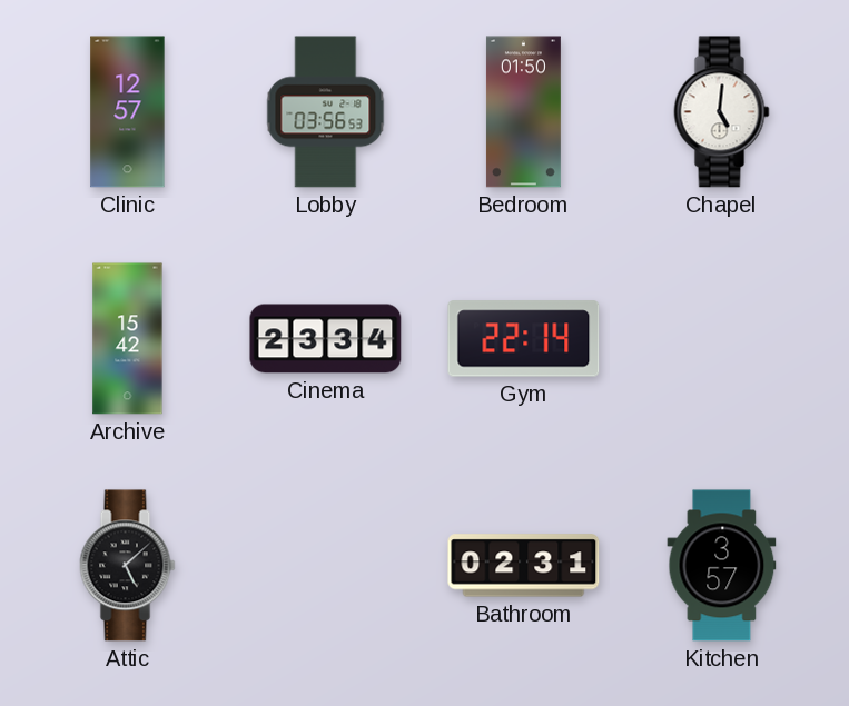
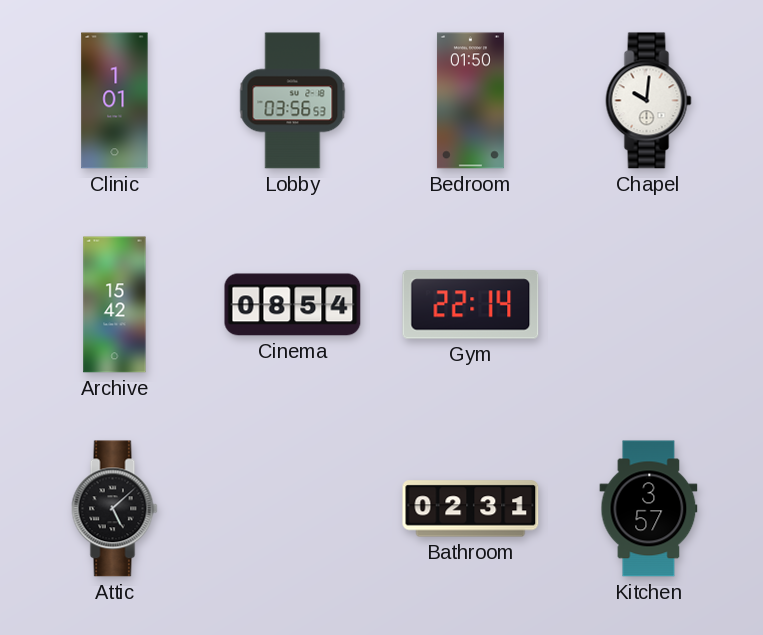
Clinic: 12:57 -> 1:01 (115, 101)
Chapel: 5:01 -> 10:01 (649, 101)
Cinema: 23:34 -> 08:54 (293, 305)
